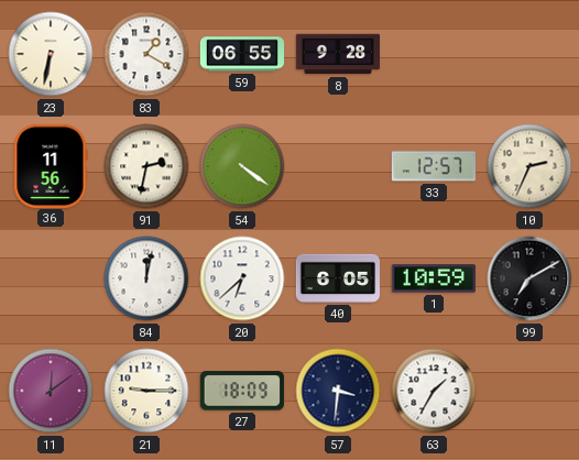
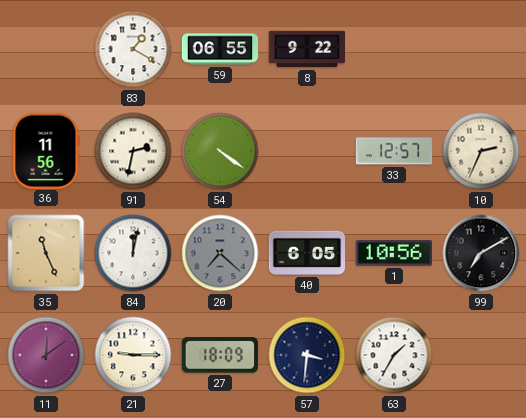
23: 6:32 -> none (51, 54)
8: 9:28 -> 9:22 (307, 49)
35: none -> 11:26 (46, 253)
20: 6:38 -> 7:22 (220, 253)
20 dial: white -> grey (220, 253)
1: 10:59 -> 10:56 (393, 253)
